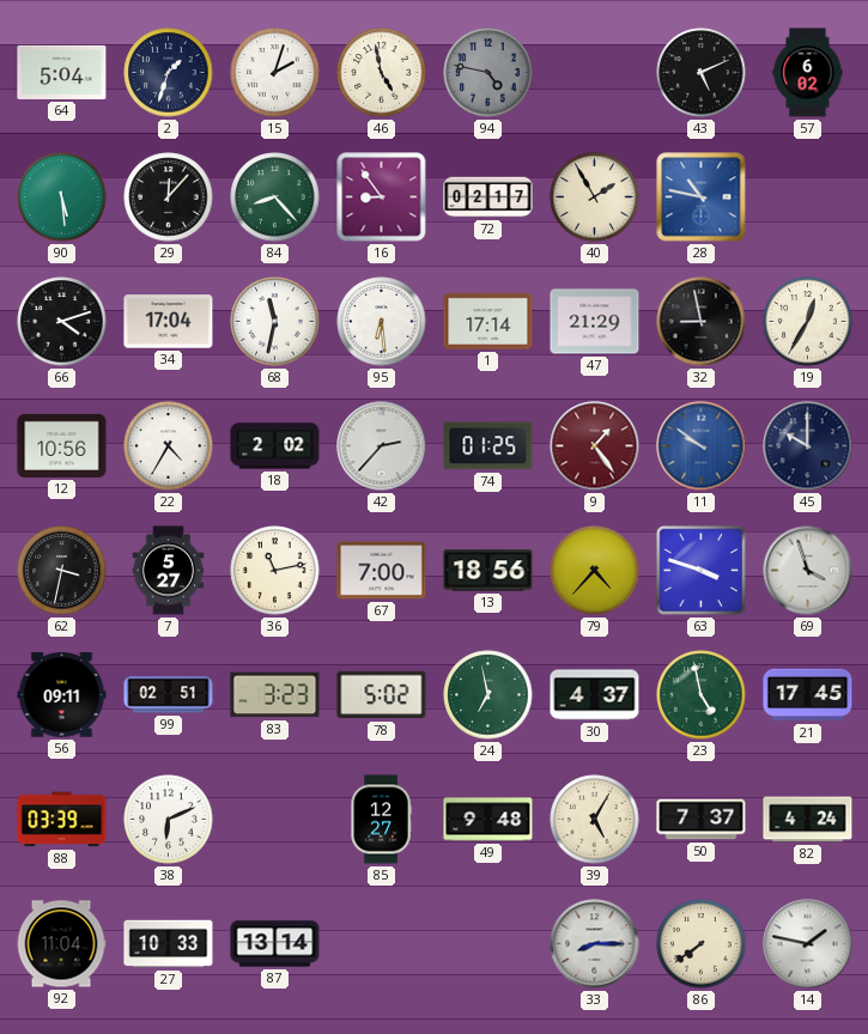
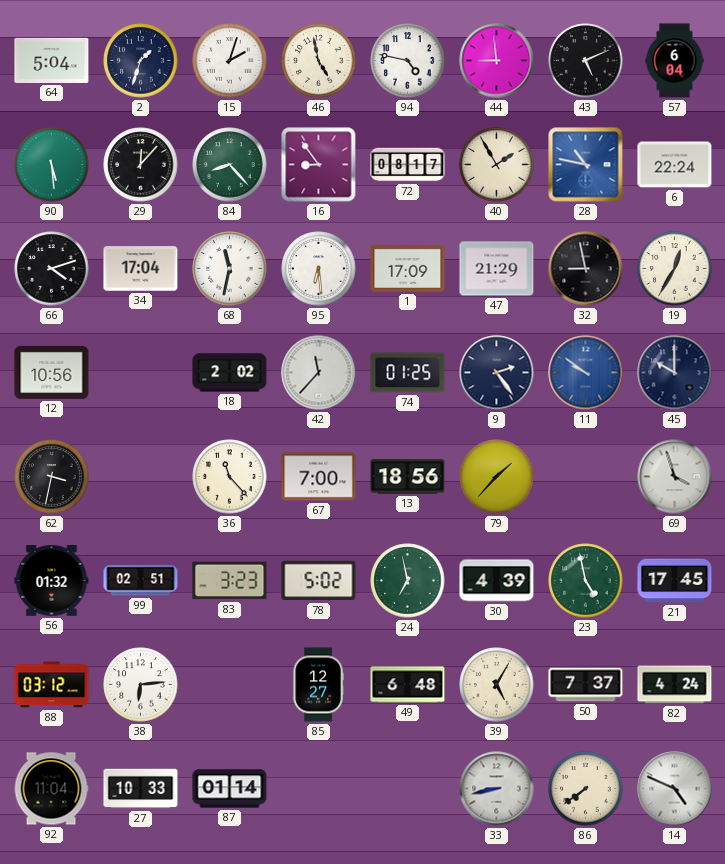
94 dial: grey -> white (408, 61)
44: none -> 8:59 (497, 61)
57: 6:02 -> 6:04 (675, 61)
72: 02:17 -> 08:17 (408, 165)
6: none -> 22:24 (675, 165)
1: 17:14 -> 17:09 (408, 268)
22: 4:35 -> none (169, 446)
42: 2:37 -> 11:37 (319, 373)
9: 1:24 -> 2:24 (497, 373)
9 dial: burgundy -> navy (497, 373)
7: 5:27 -> none (169, 571)
36: 11:13 -> 11:23 (230, 477)
79: 4:37 -> 1:37 (497, 477)
63: 3:48 -> none (700, 570)
56: 09:11 -> 01:32 (52, 581)
30: 4:37 -> 4:39 (497, 581)
88: 03:39 -> 03:12 (52, 685)
38: 6:11 -> 6:14 (141, 685)
49: 9:48 -> 6:48 (408, 685)
87: 13:14 -> 01:14 (230, 789)
33: 8:15 -> 8:43 (497, 789)
14: 1:47 -> 4:49 (675, 789)
